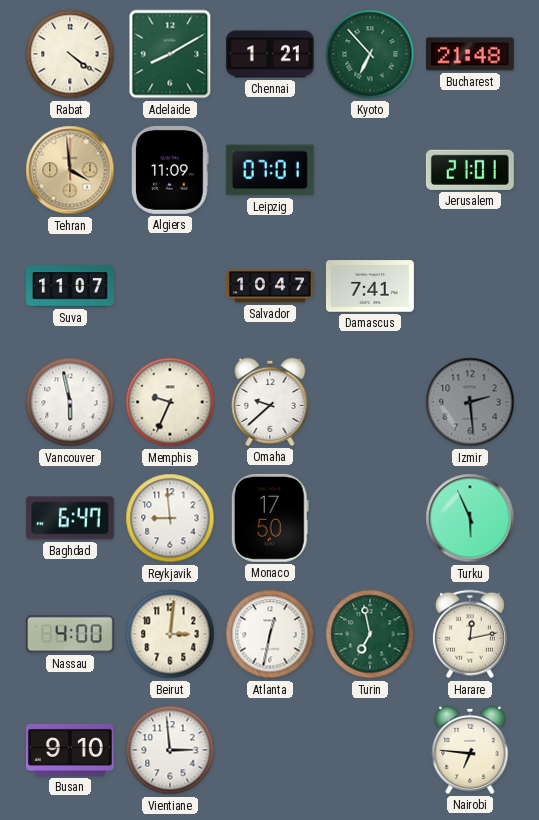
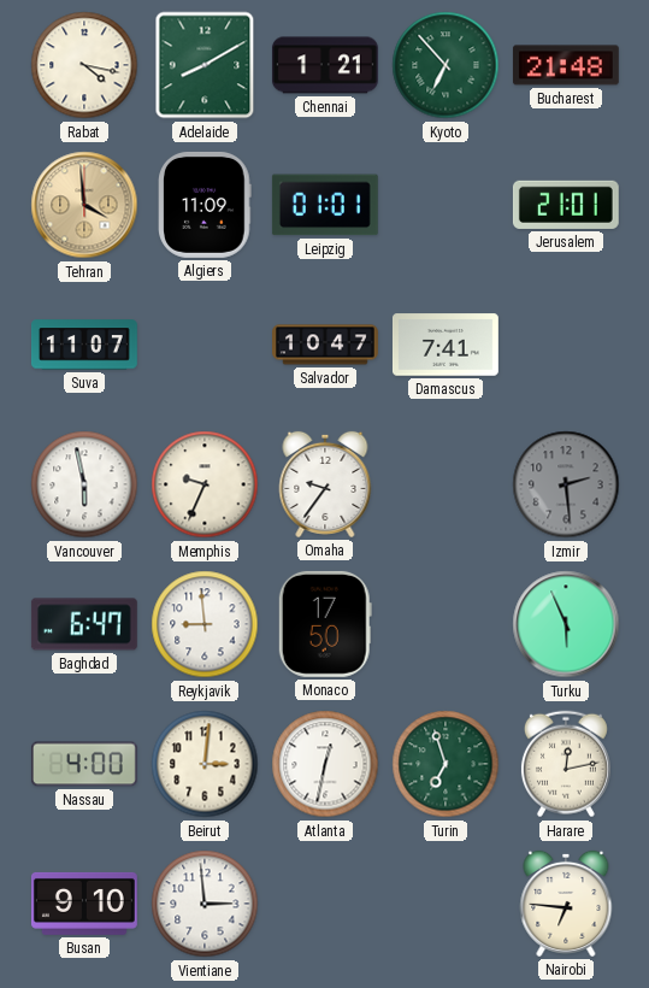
Rabat: 4:21 -> 4:17 (84, 65)
Leipzig: 07:01 -> 01:01 (325, 205)
Omaha: 9:38 -> 9:36 (325, 484)
Turin: 6:58 -> 6:57 (446, 764)
